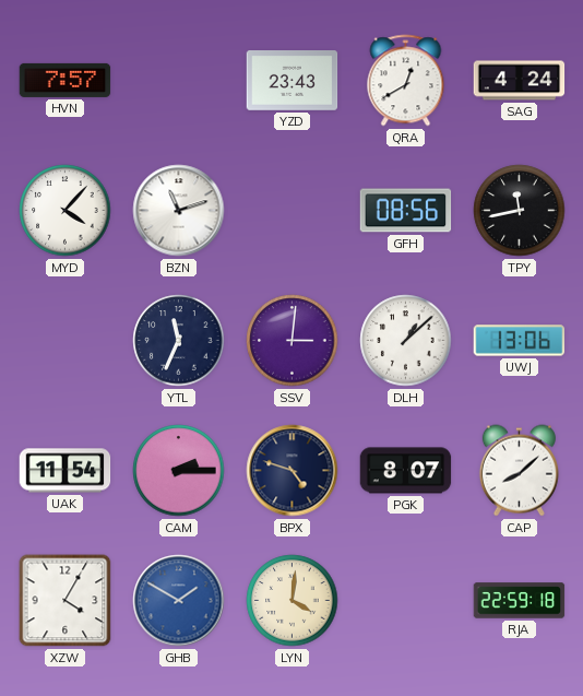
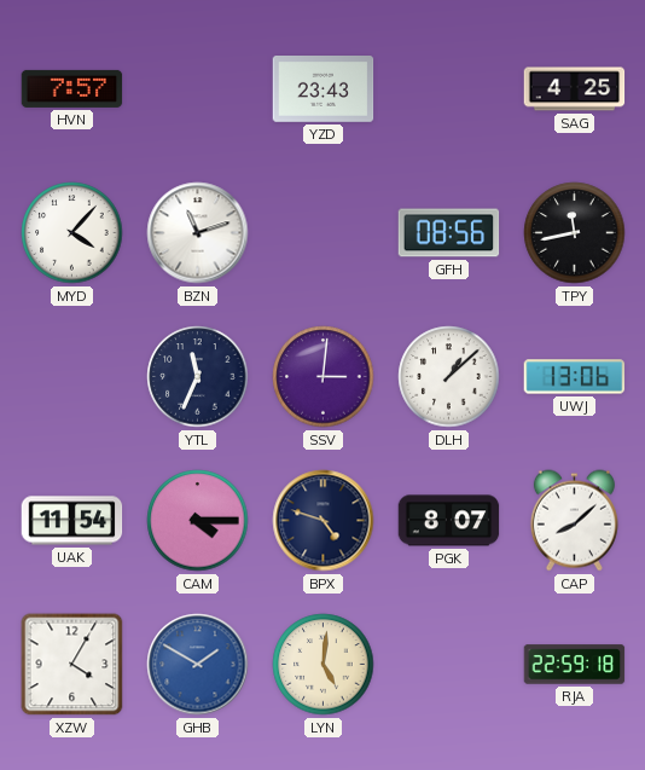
QRA: 12:40 -> none (406, 81)
SAG: 4:24 -> 4:25 (575, 89)
CAM: 2:15 -> 4:15 (198, 521)
LYN: 4:01 -> 5:01 (324, 665)
